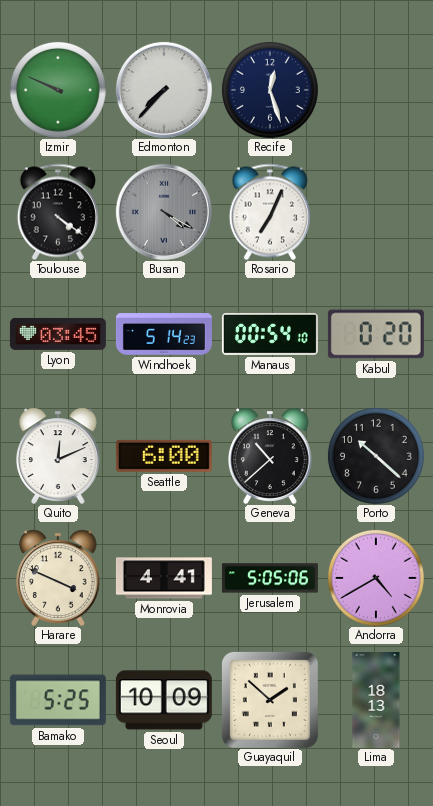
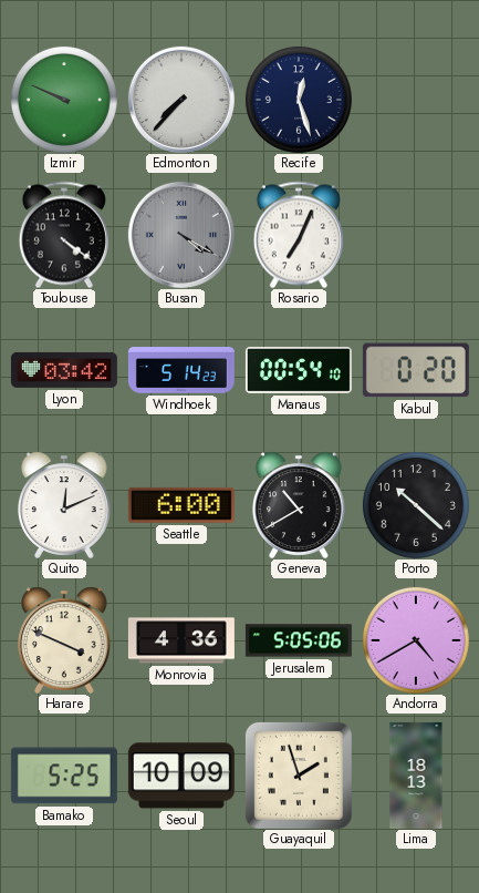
Lyon: 03:45 -> 03:42 (64, 370)
Geneva: 10:38 -> 10:40 (300, 505)
Monrovia: 4:41 -> 4:36 (181, 640)
Guayaquil: 1:52 -> 1:57 (299, 776)
